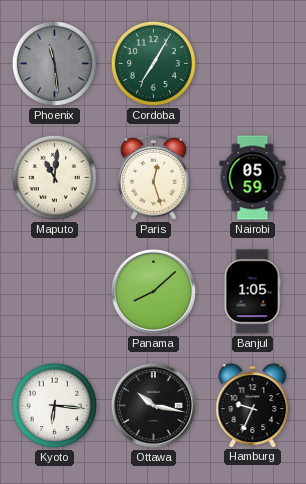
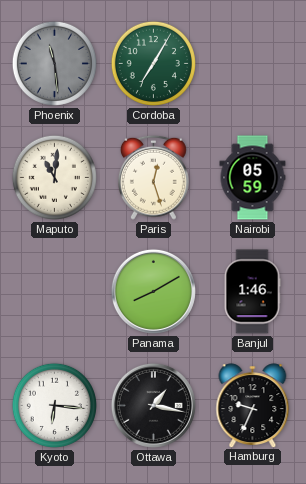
Panama: 8:08 -> 8:10 (153, 291)
Banjul: 1:05 -> 1:46 (252, 292)
Ottawa: 10:17 -> 1:17 (153, 405)
